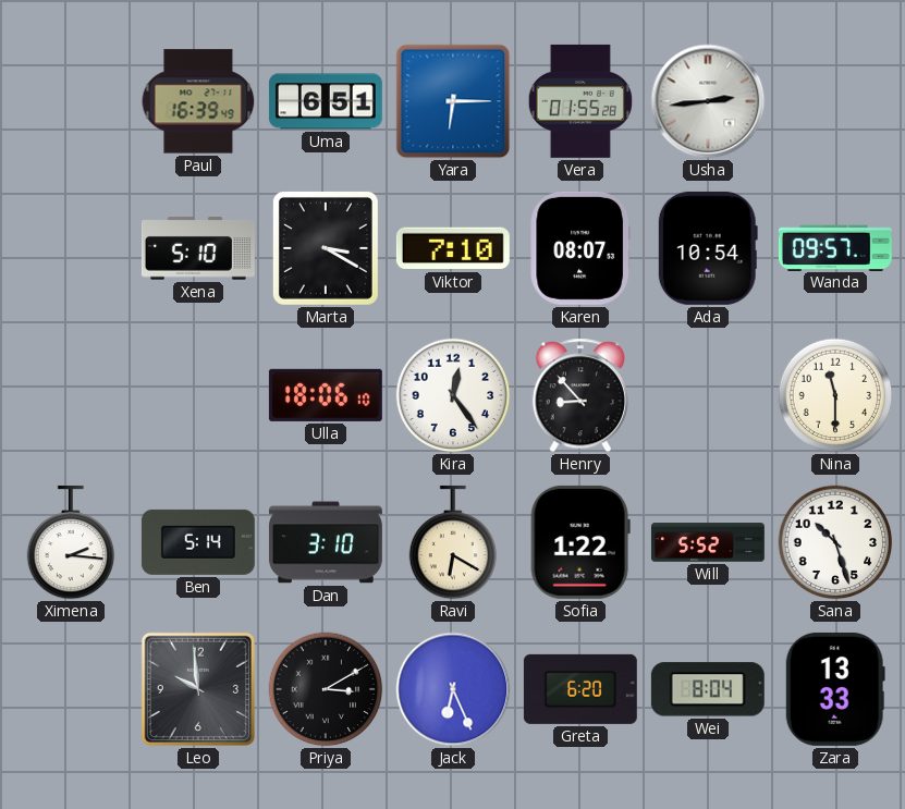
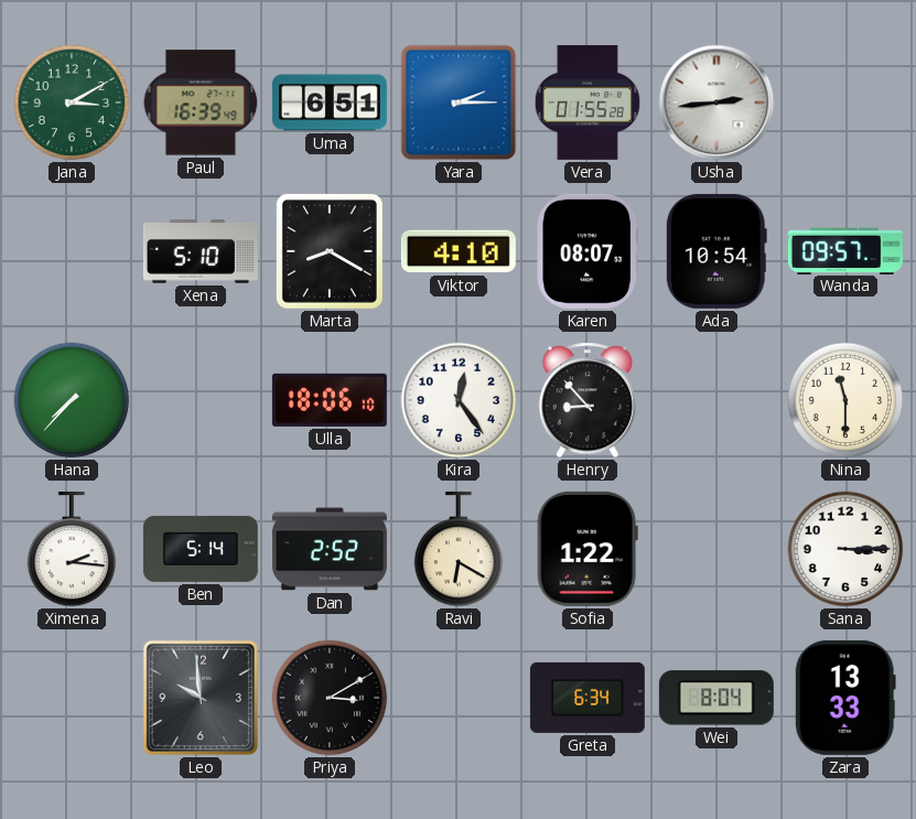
Jana: none -> 3:10 (72, 103)
Yara: 6:15 -> 2:15 (459, 103)
Marta: 3:20 -> 8:20 (330, 251)
Viktor: 7:10 -> 4:10 (459, 251)
Hana: none -> 7:37 (72, 400)
Dan: 3:10 -> 2:52 (330, 549)
Will: 5:52 -> none (708, 542)
Sana: 10:27 -> 3:15 (845, 549)
Jack: 6:26 -> none (453, 689)
Greta: 6:20 -> 6:34 (588, 698)
